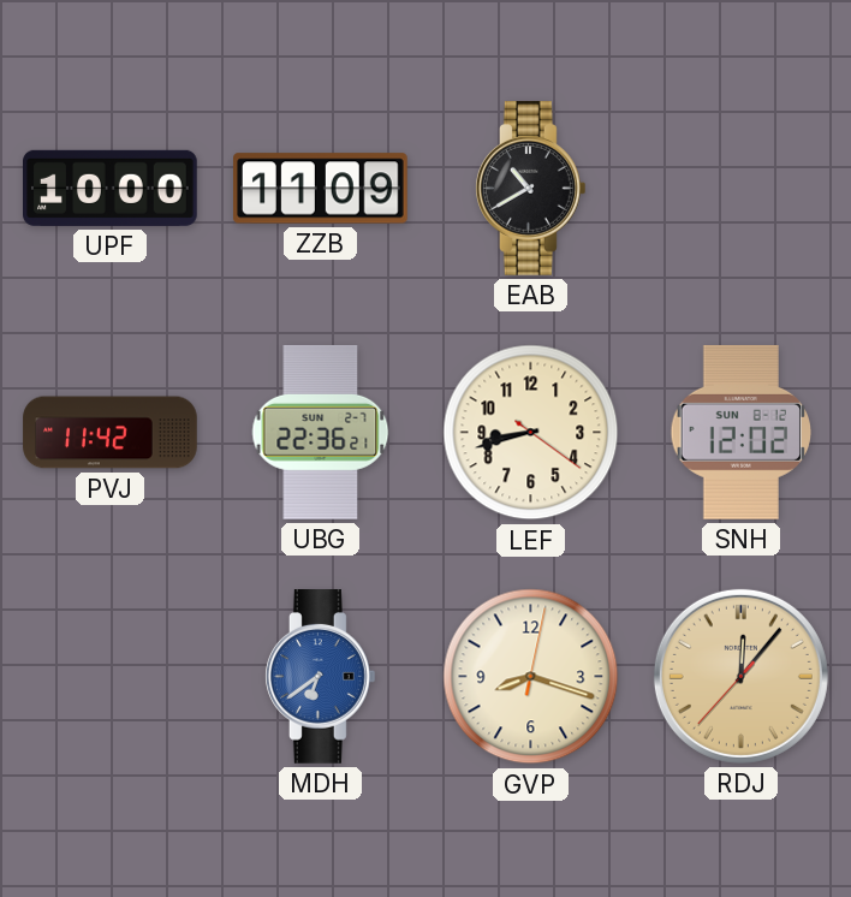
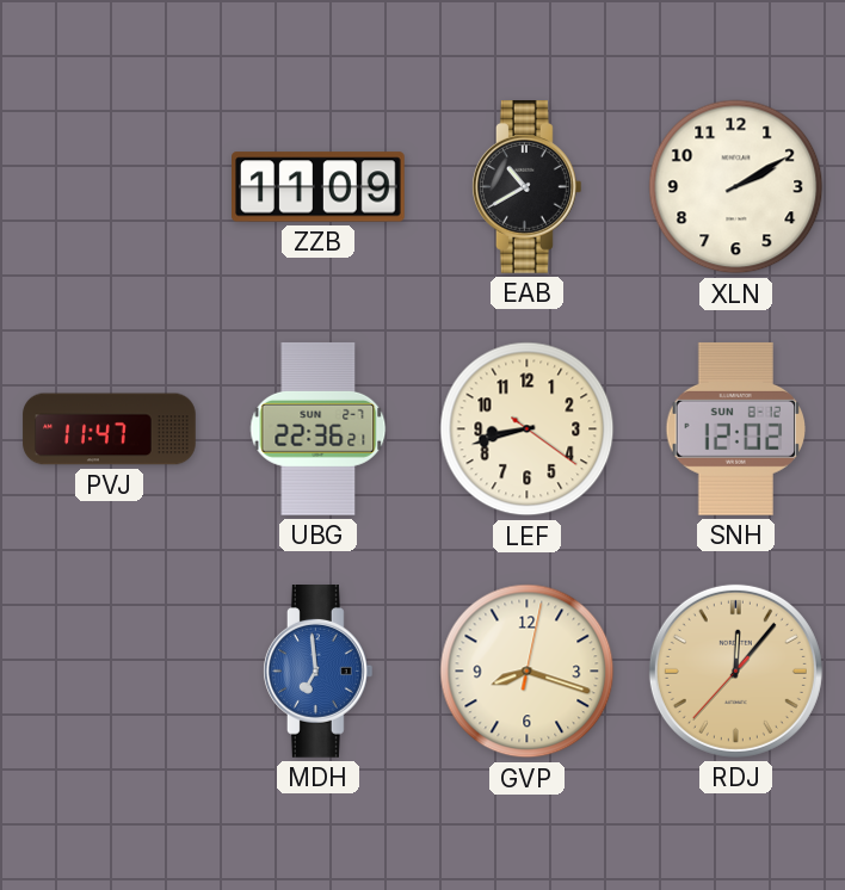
UPF: 10:00 -> none (111, 188)
XLN: none -> 2:10 (736, 187)
PVJ: 11:42 -> 11:47 (110, 429)
MDH: 6:39 -> 6:59 (317, 672)
